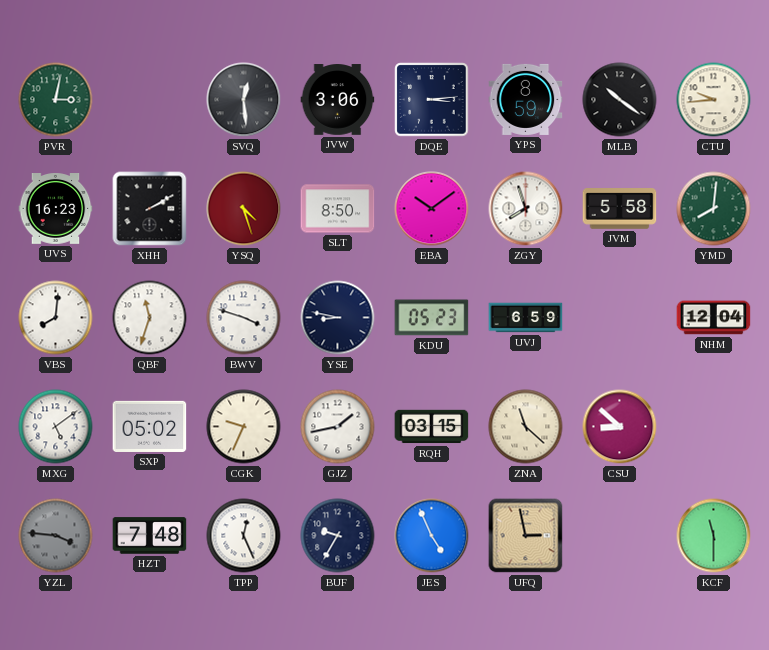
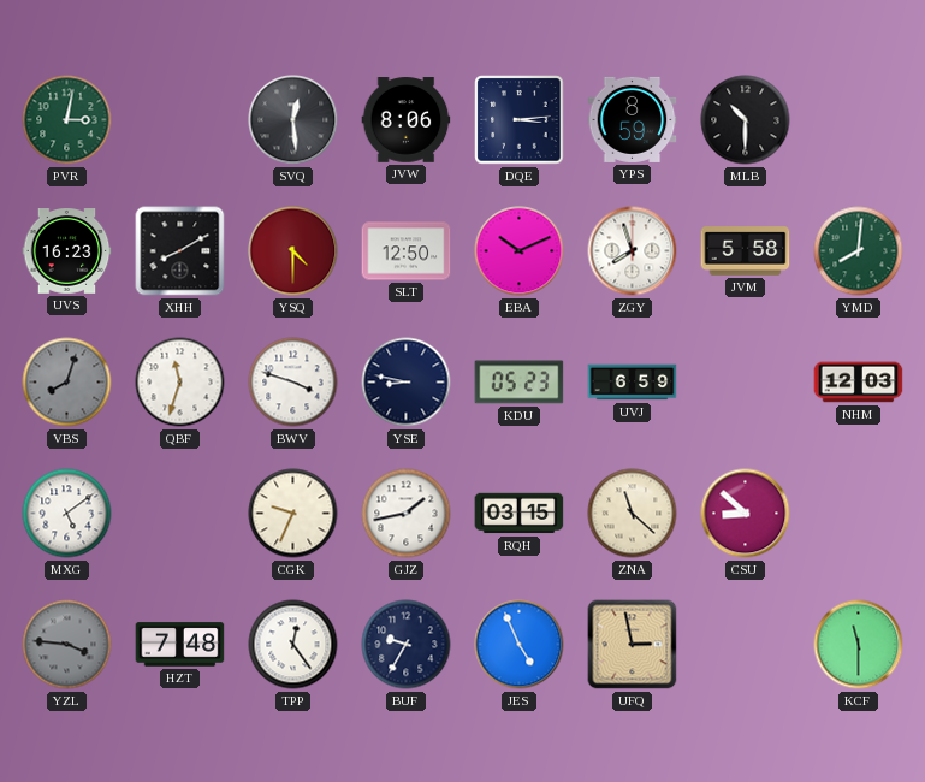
JVW: 3:06 -> 8:06 (407, 120)
MLB: 10:21 -> 10:30 (746, 120)
CTU: 9:44 -> none (714, 100)
XHH: 2:10 -> 8:10 (180, 251)
YSQ: 4:27 -> 4:30 (293, 251)
SLT: 8:50 -> 12:50 (407, 251)
EBA: 10:09 -> 10:11 (520, 251)
VBS: 8:01 -> 8:03 (67, 383)
VBS dial: white -> grey (67, 383)
NHM: 12:04 -> 12:03 (859, 383)
SXP: 05:02 -> none (150, 426)
TPP: 12:26 -> 12:24 (293, 645)
